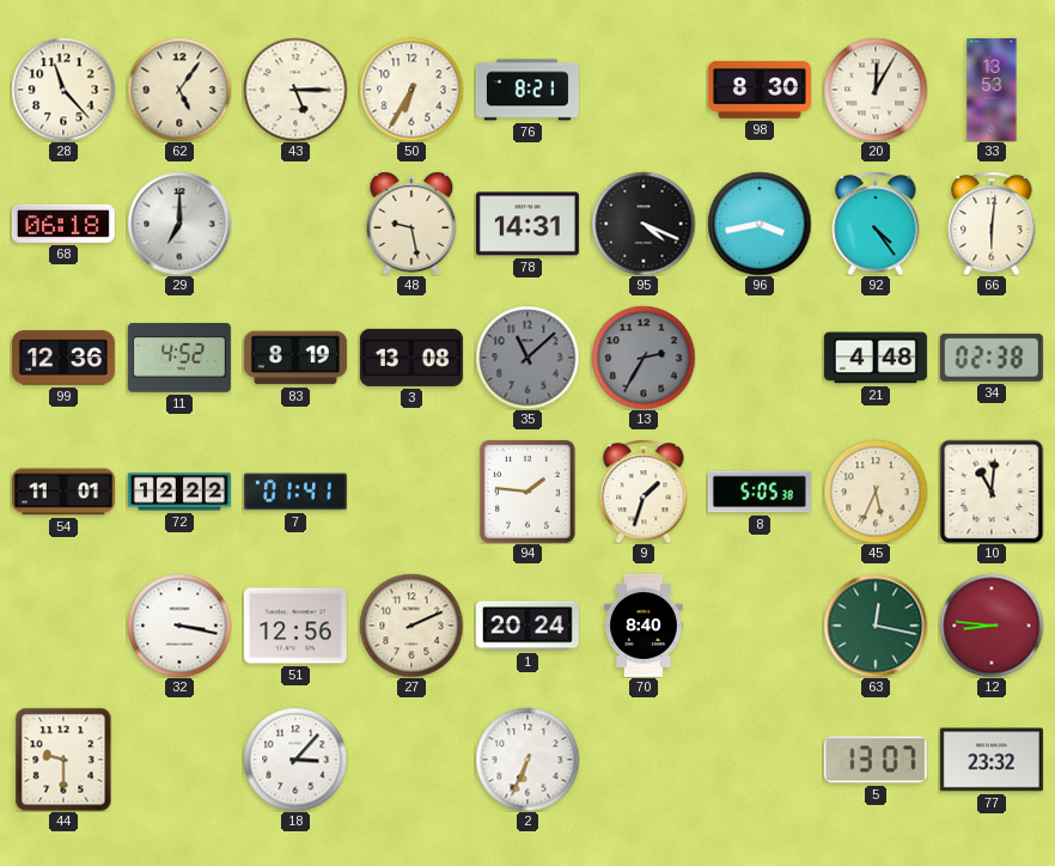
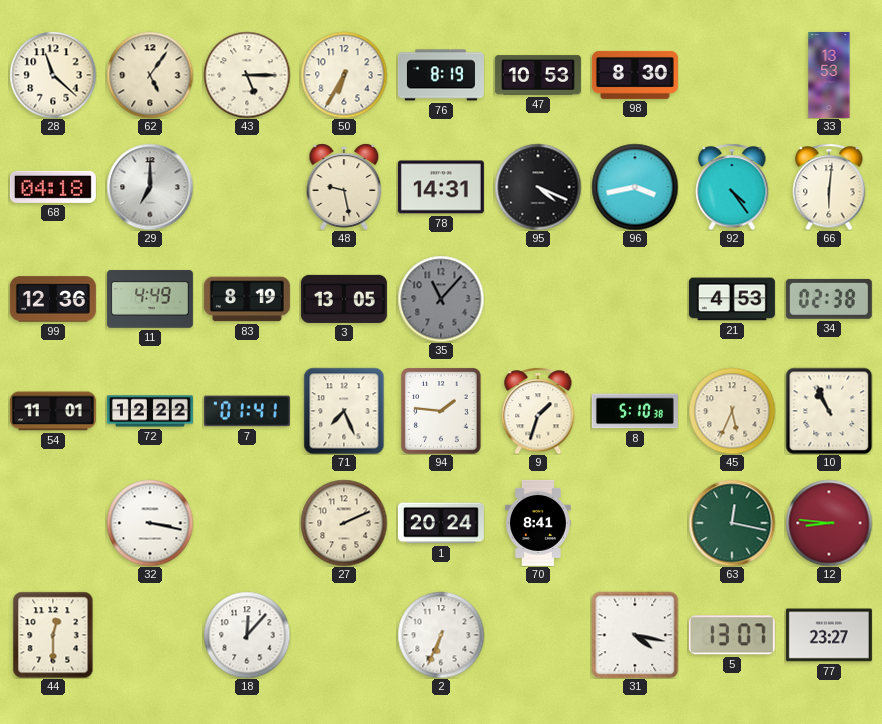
28: 11:23 -> 11:22 (53, 75)
76: 8:21 -> 8:19 (441, 75)
47: none -> 10:53 (538, 75)
20: 12:05 -> none (876, 90)
68: 06:18 -> 04:18 (53, 187)
11: 4:52 -> 4:49 (150, 299)
3: 13:08 -> 13:05 (344, 299)
35: 11:08 -> 11:07 (441, 299)
13: 2:35 -> none (644, 358)
21: 4:48 -> 4:53 (732, 299)
71: none -> 7:26 (344, 411)
8: 5:05 -> 5:10 (635, 411)
10: 11:01 -> 10:56 (829, 411)
51: 12:56 -> none (295, 626)
70: 8:40 -> 8:41 (539, 523)
44: 9:30 -> 12:30 (53, 635)
18: 3:07 -> 12:07 (247, 635)
31: none -> 4:17 (635, 635)
77: 23:32 -> 23:27 (829, 635)
